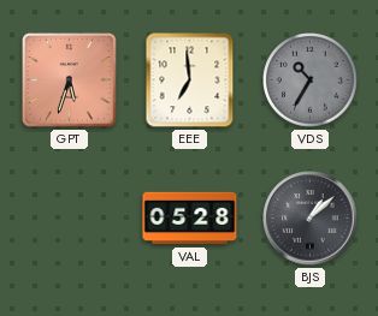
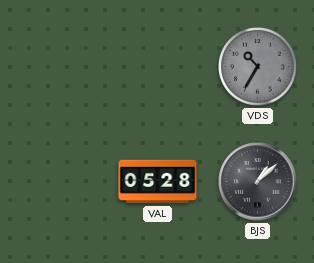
GPT: 5:33 -> none (70, 81)
EEE: 6:59 -> none (190, 81)
